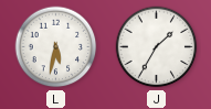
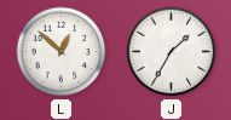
L: 5:32 -> 12:52 (62, 52)
